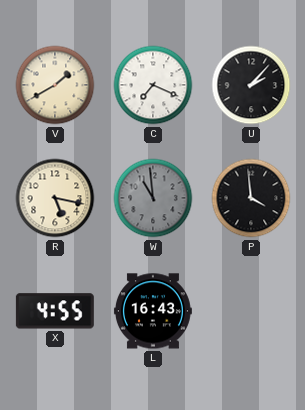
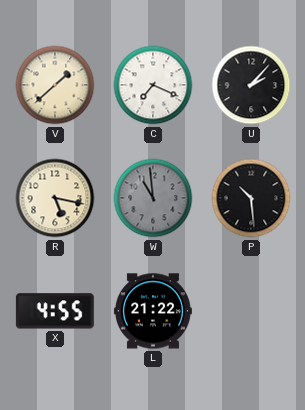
V: 1:40 -> 1:38 (55, 85)
P: 3:59 -> 10:29 (251, 198)
L: 16:43 -> 21:22 (153, 311)
